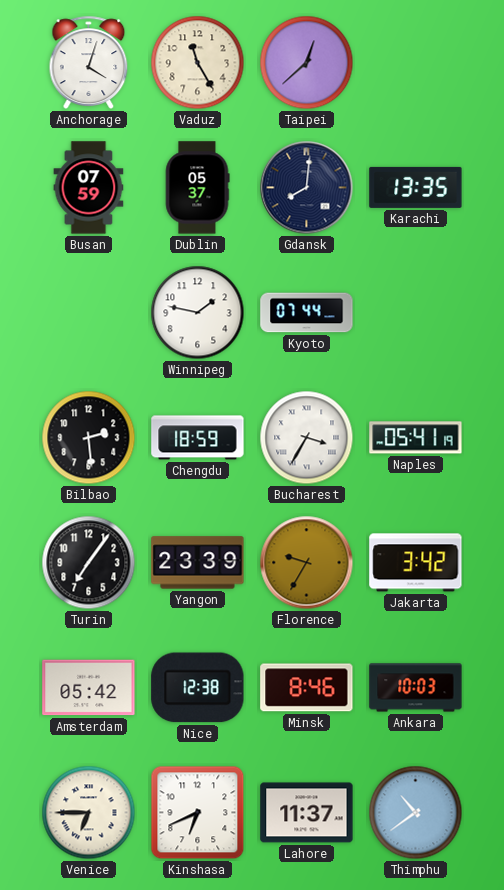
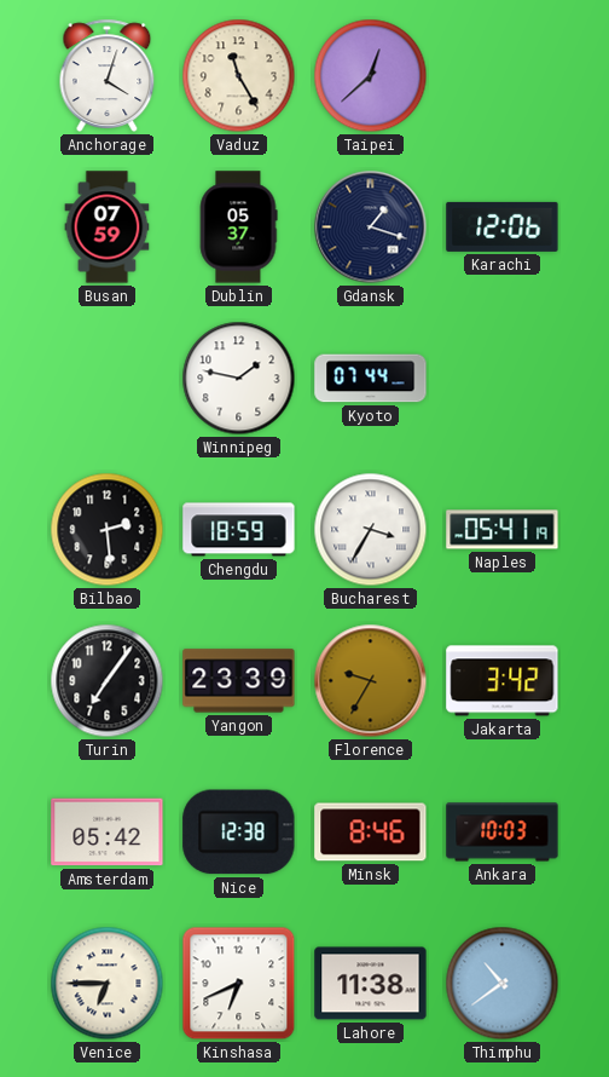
Gdansk: 8:01 -> 1:18 (371, 228)
Karachi: 13:35 -> 12:06 (503, 226)
Lahore: 11:37 -> 11:38 (371, 984)
